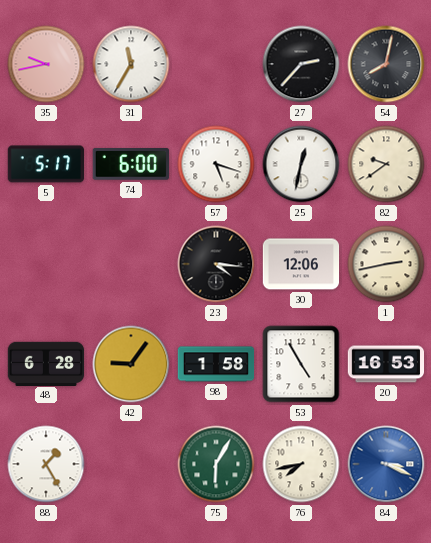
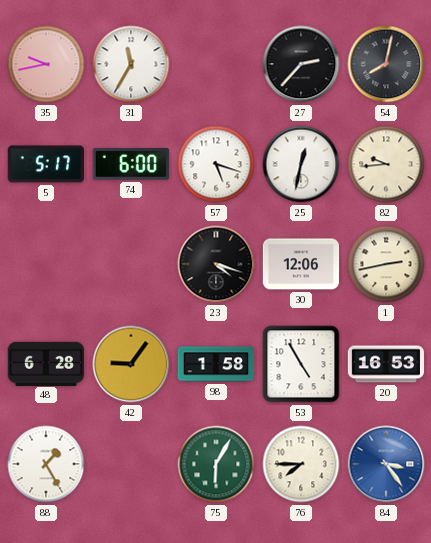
82: 9:39 -> 9:44 (386, 164)
23: 4:16 -> 4:18 (216, 264)
76: 7:43 -> 7:45 (301, 464)
84: 3:19 -> 3:24 (386, 464)
